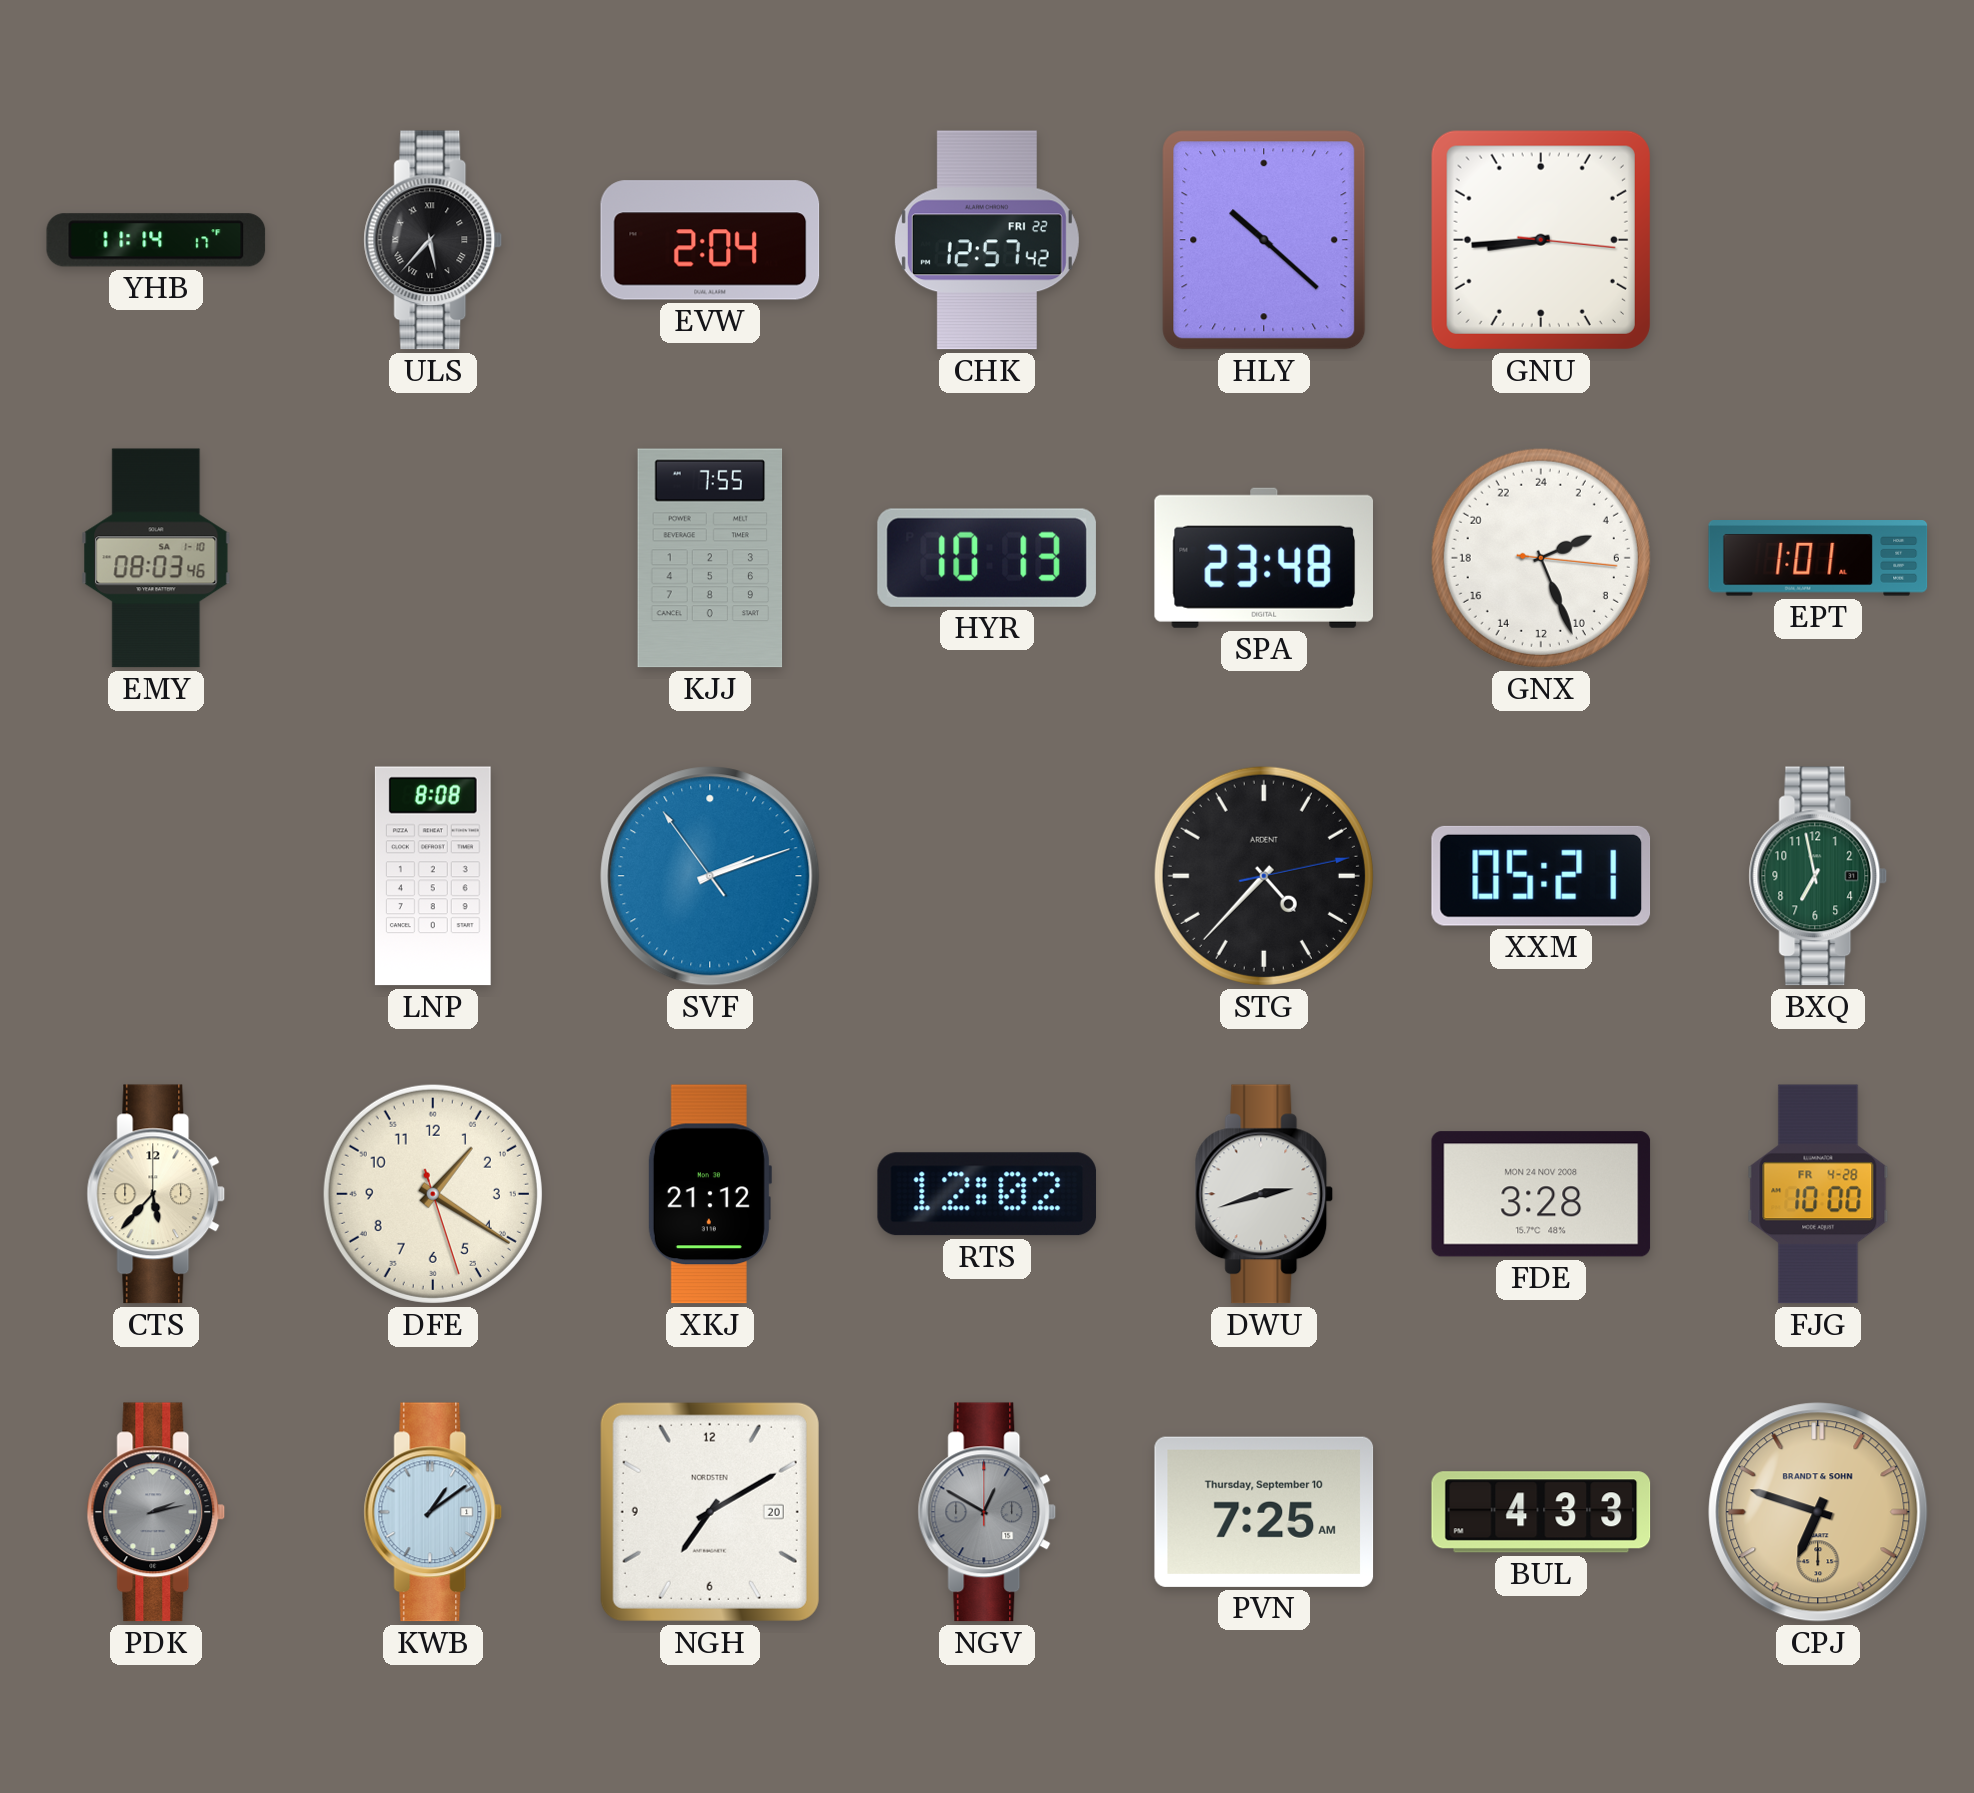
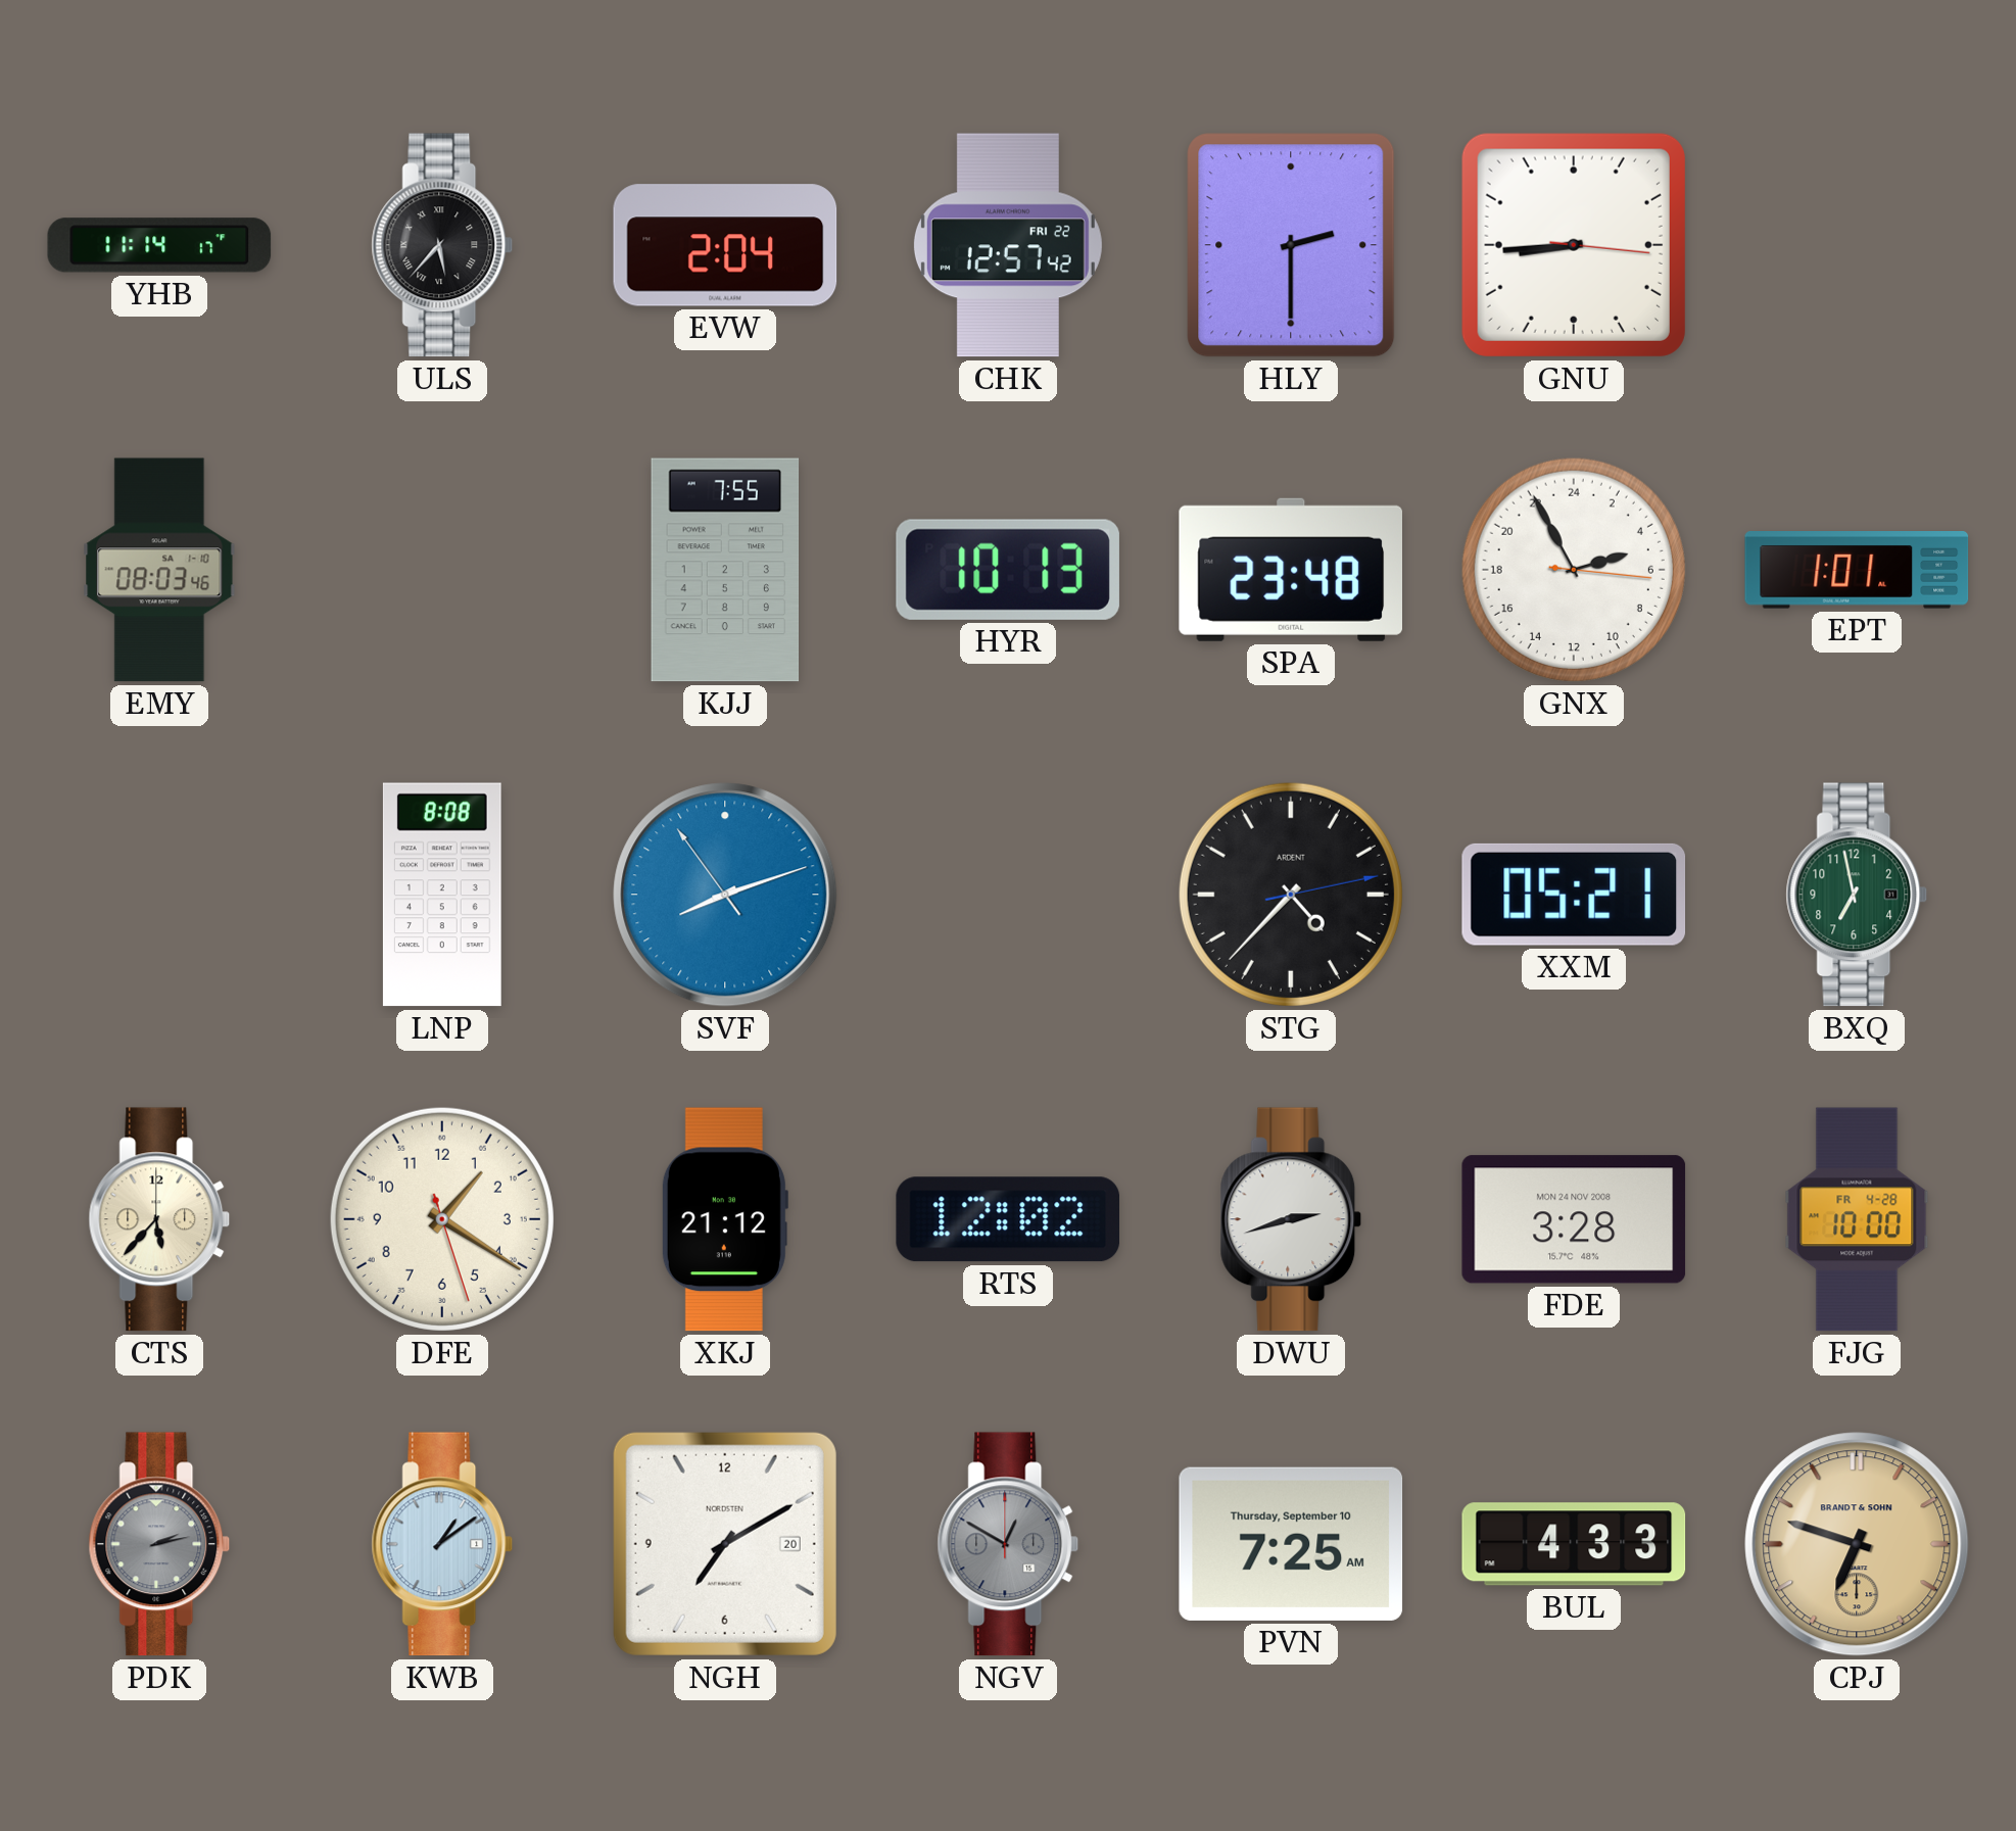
HLY: 10:22 -> 2:30 (1291, 245)
GNX: 4:26 -> 4:55 (1574, 570)
SVF: 2:11 -> 8:11 (725, 895)
